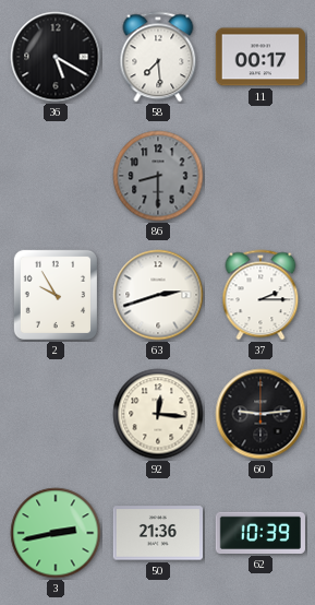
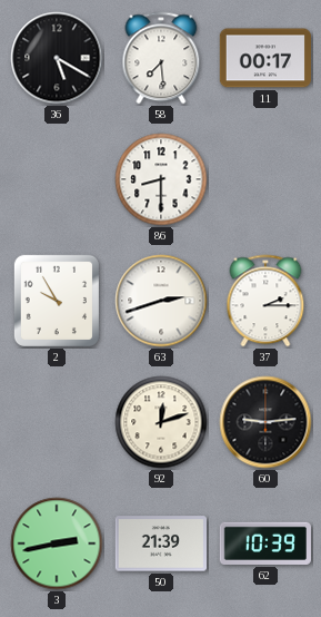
86 dial: grey -> white (161, 179)
92: 12:16 -> 12:12 (161, 422)
50: 21:36 -> 21:39 (160, 543)
